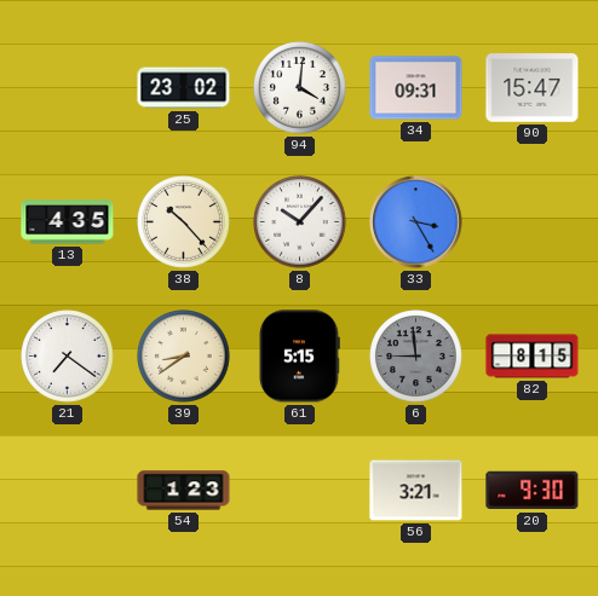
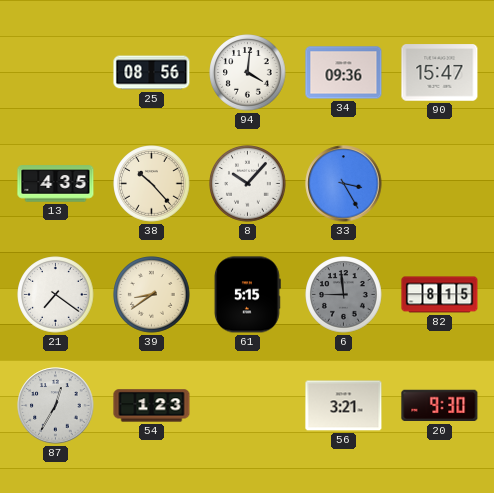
25: 23:02 -> 08:56 (152, 73)
34: 09:31 -> 09:36 (344, 73)
87: none -> 12:35 (56, 406)
